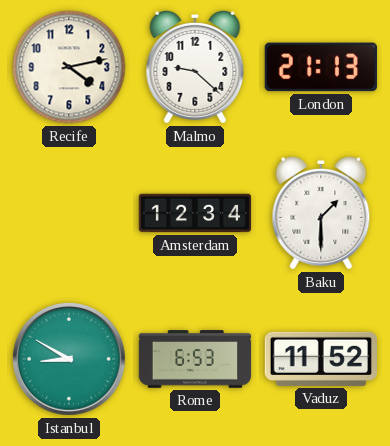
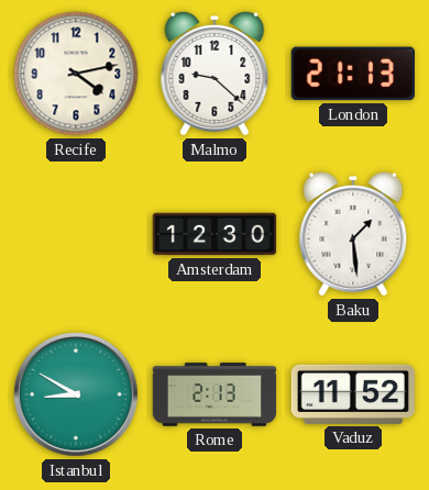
Amsterdam: 12:34 -> 12:30 (215, 234)
Baku: 1:30 -> 1:29 (353, 234)
Rome: 6:53 -> 2:13 (215, 394)
